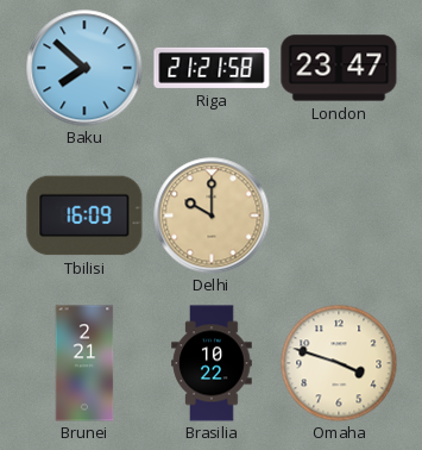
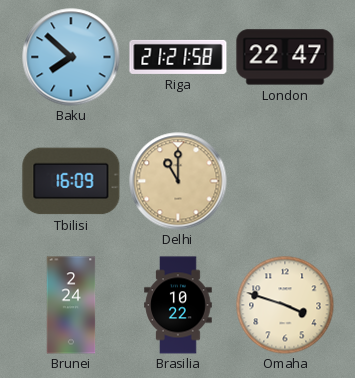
London: 23:47 -> 22:47 (285, 57)
Delhi: 10:00 -> 11:00 (178, 181)
Brunei: 2:21 -> 2:24 (71, 305)
